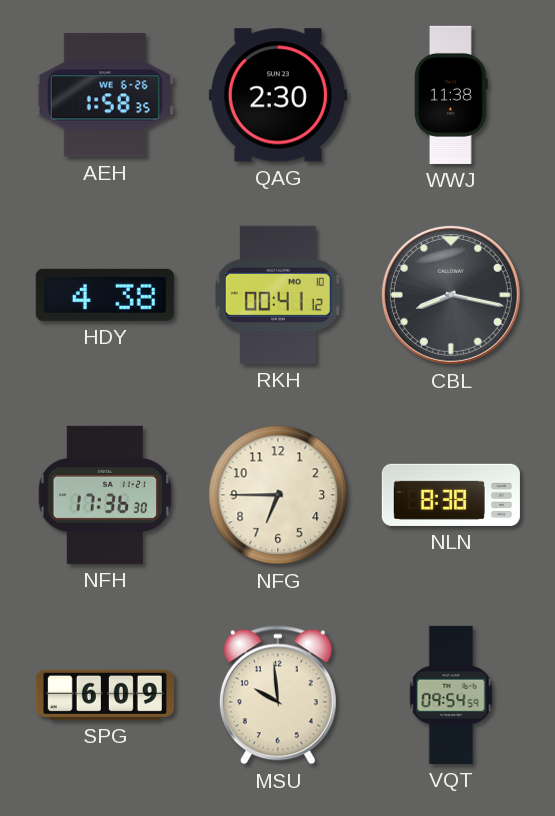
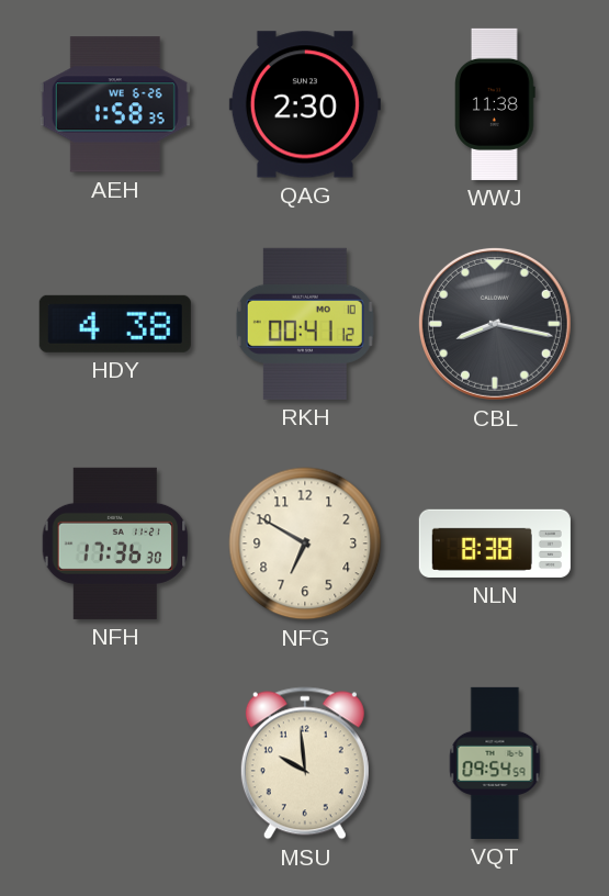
NFG: 6:45 -> 6:50 (305, 544)
SPG: 6:09 -> none (105, 695)
